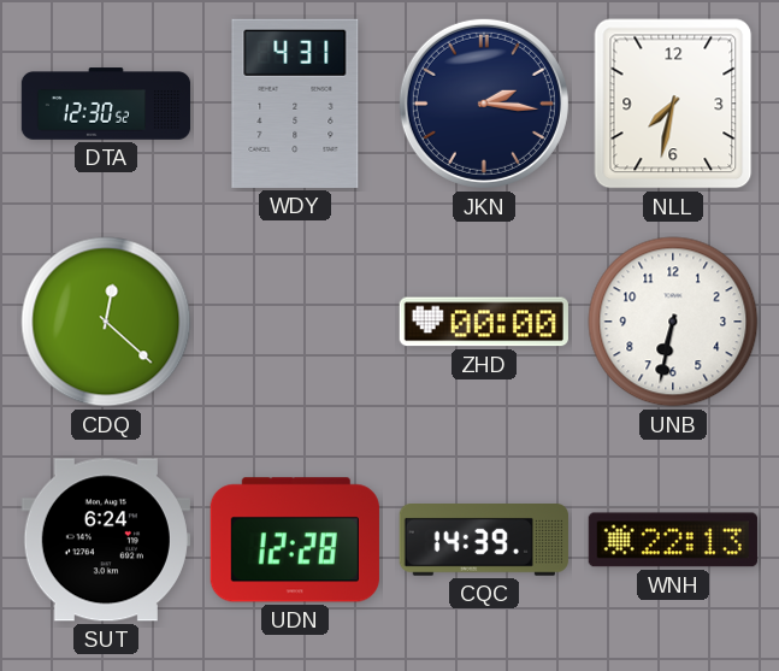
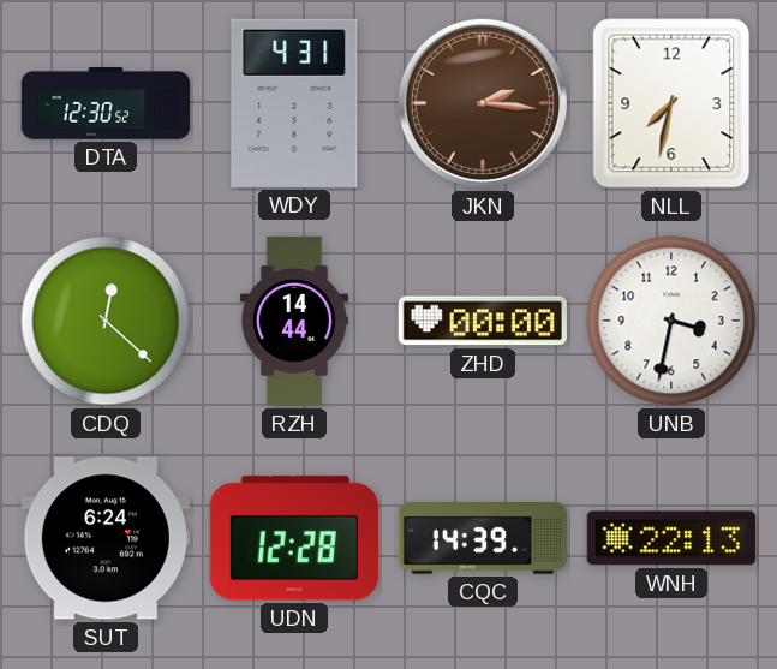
JKN dial: navy -> brown (483, 103)
RZH: none -> 14:44 (294, 321)
UNB: 6:32 -> 3:32 (671, 321)
